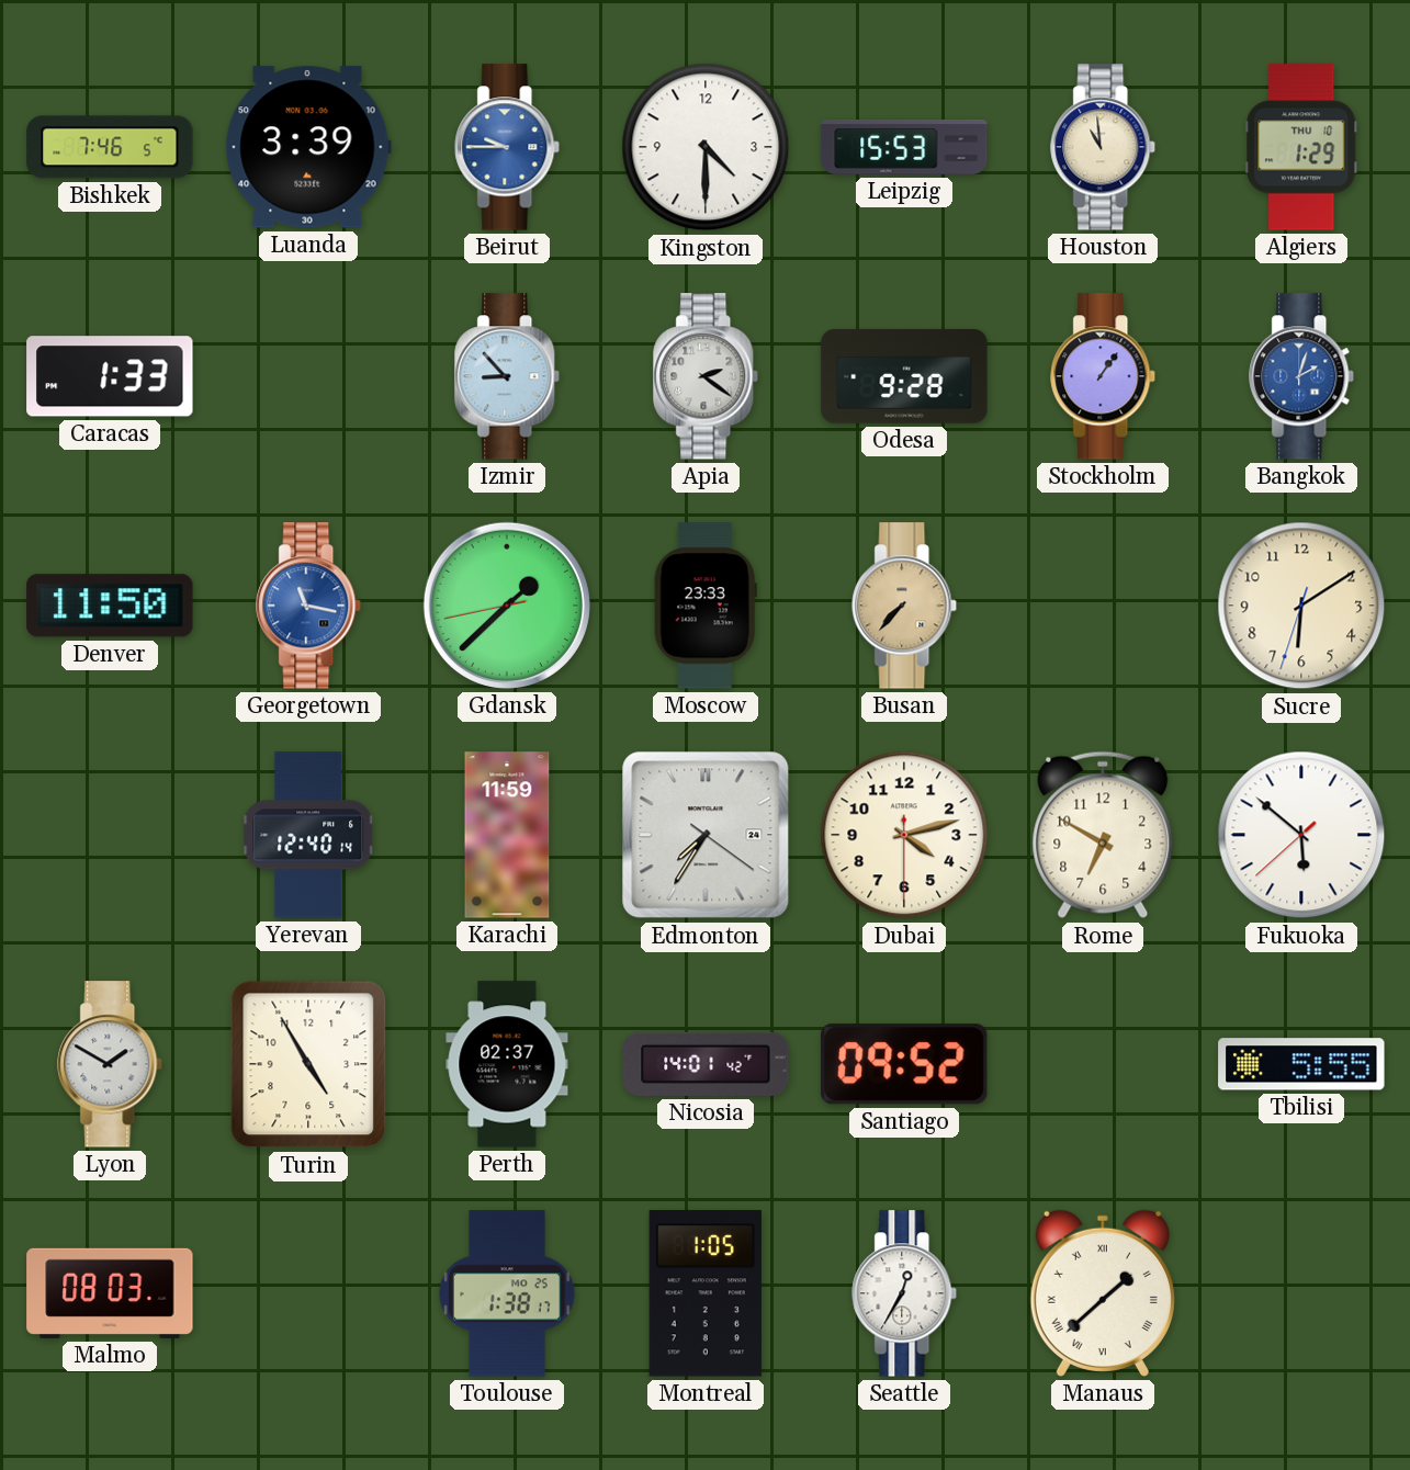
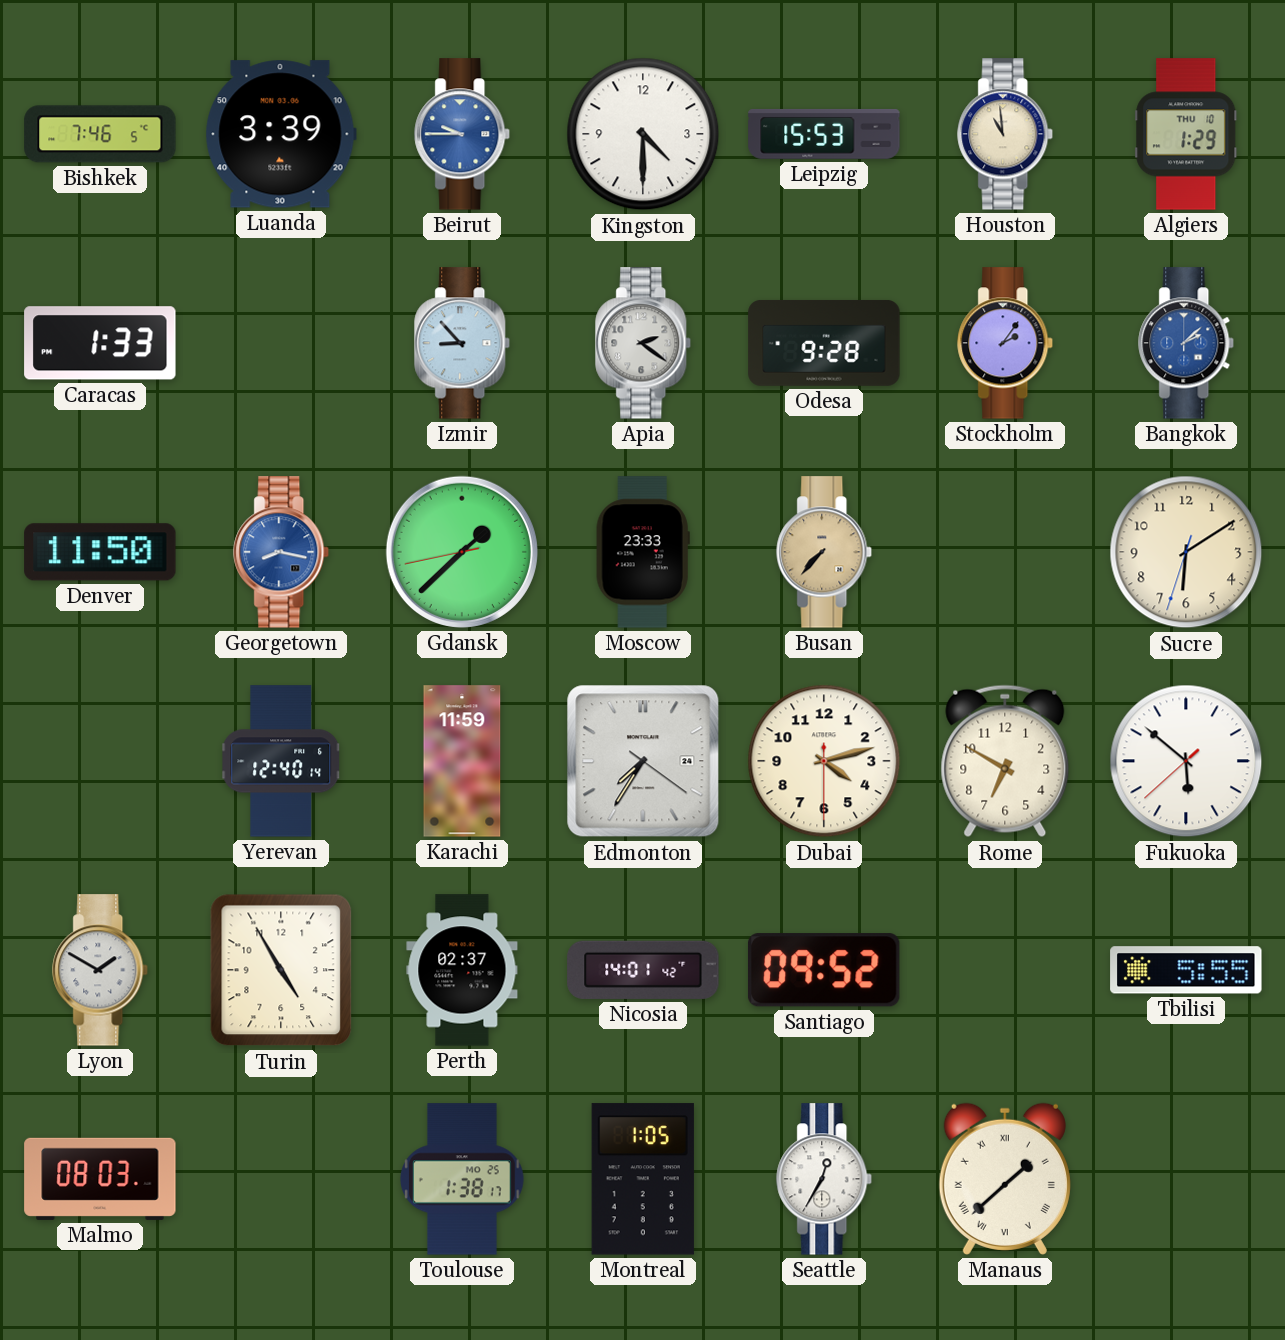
Stockholm: 1:06 -> 2:06 (1006, 343)
Bangkok: 2:03 -> 2:08 (1187, 343)
Georgetown: 11:17 -> 8:17 (282, 552)
